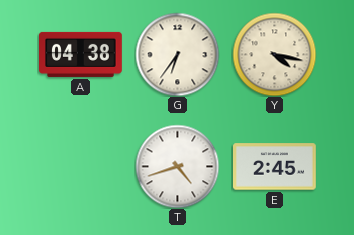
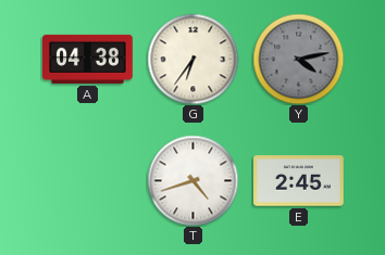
Y: 4:17 -> 4:13 (298, 59)
Y dial: cream -> grey (298, 59)
